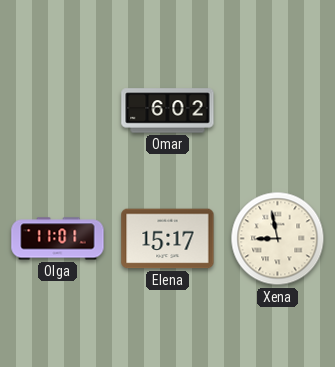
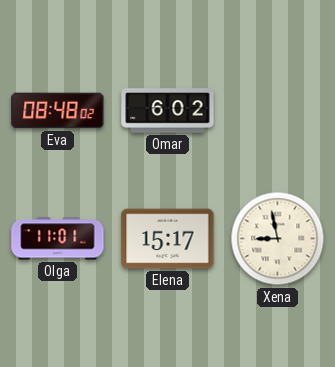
Eva: none -> 08:48 (58, 111)
